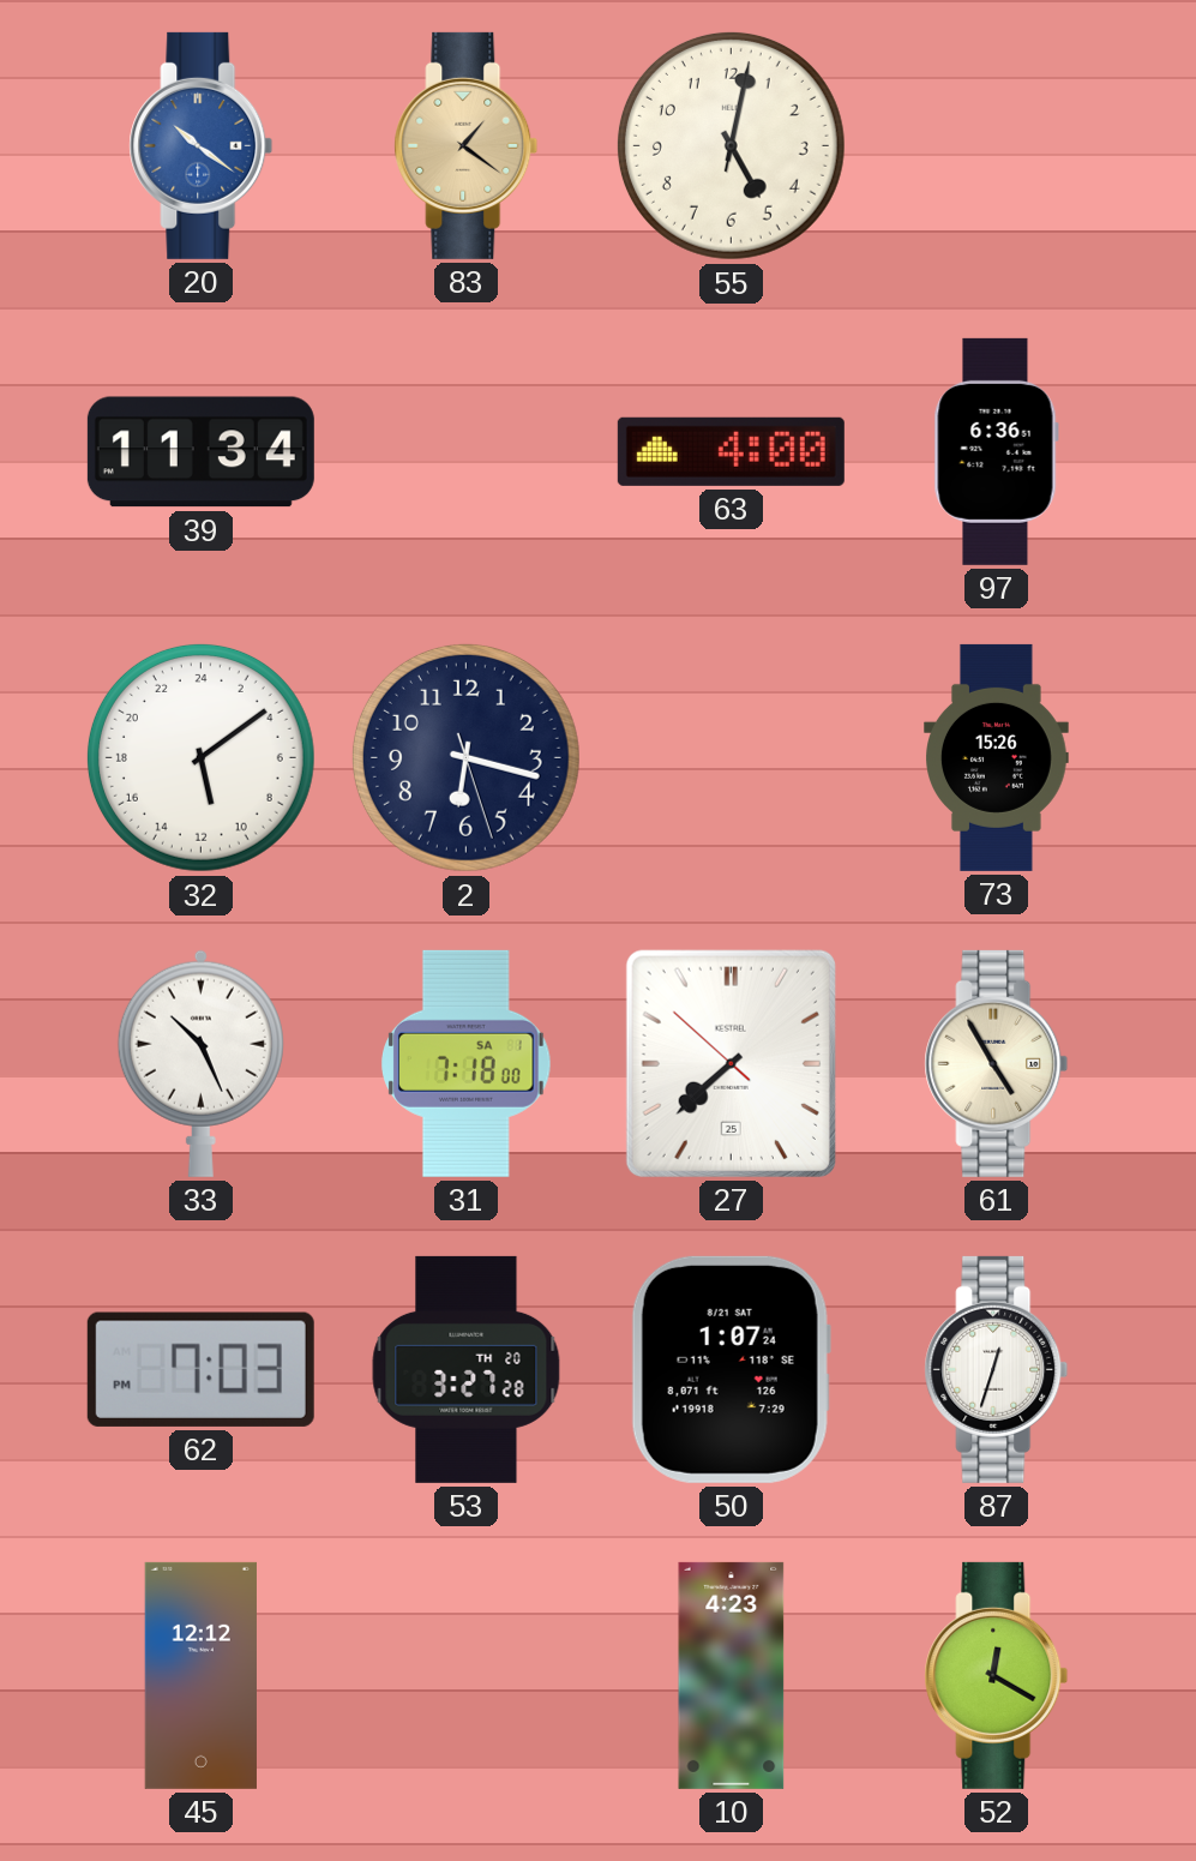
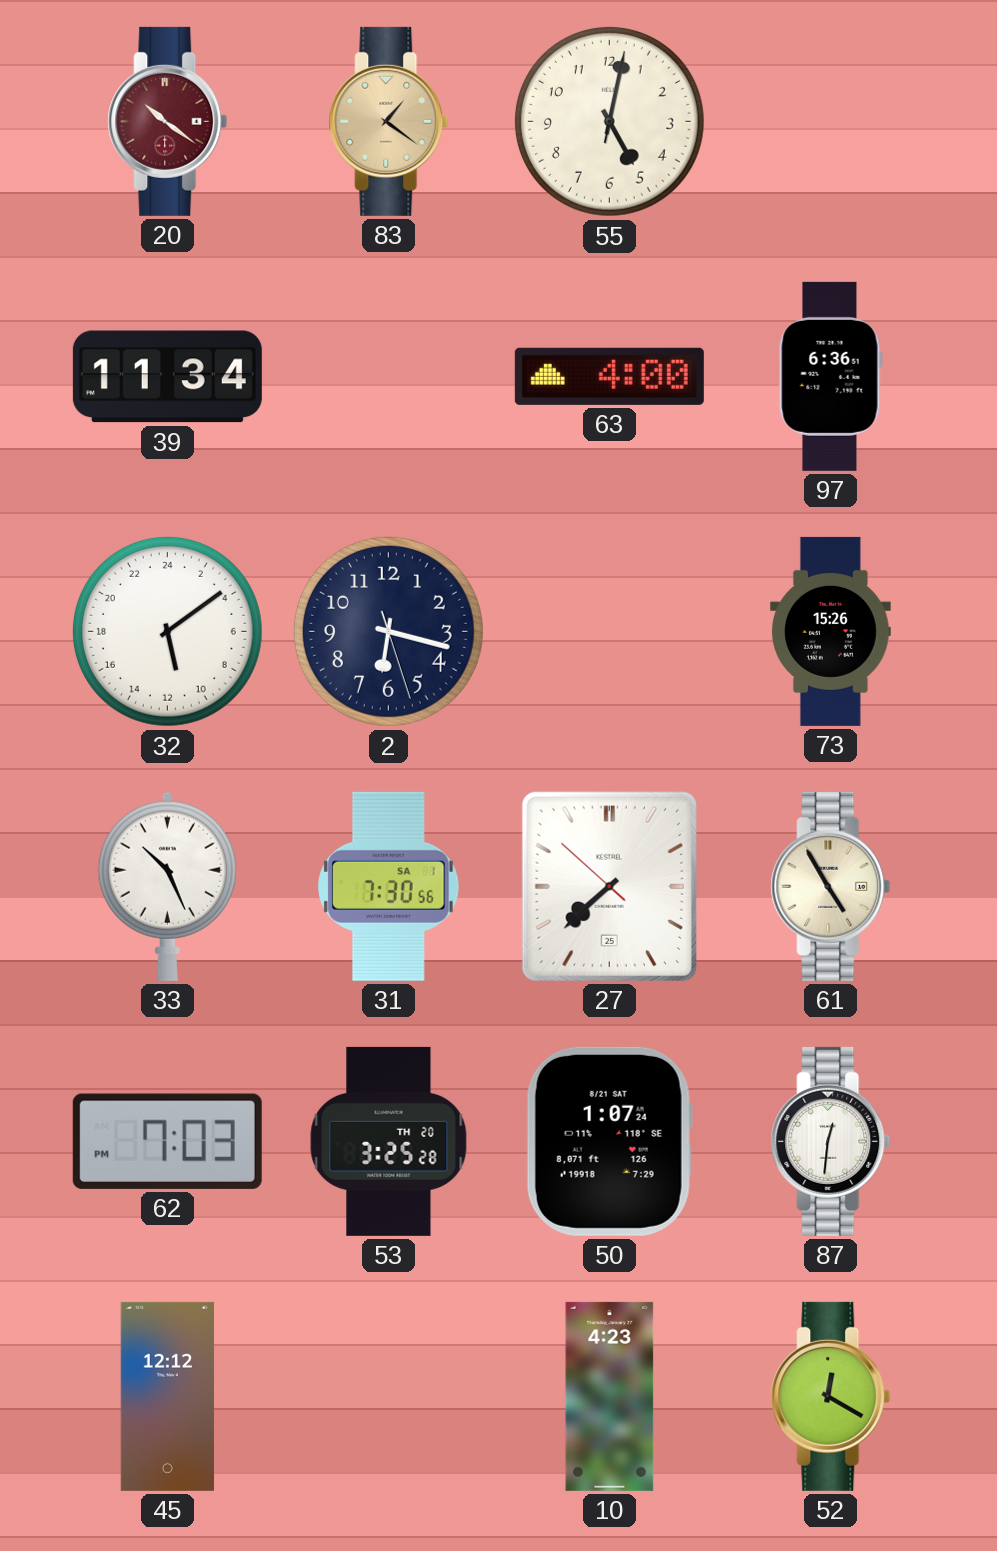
20 dial: blue -> burgundy (168, 121)
31: 7:18 -> 7:30 (389, 886)
53: 3:27 -> 3:25 (389, 1141)
87: 12:33 -> 12:31 (831, 1141)
